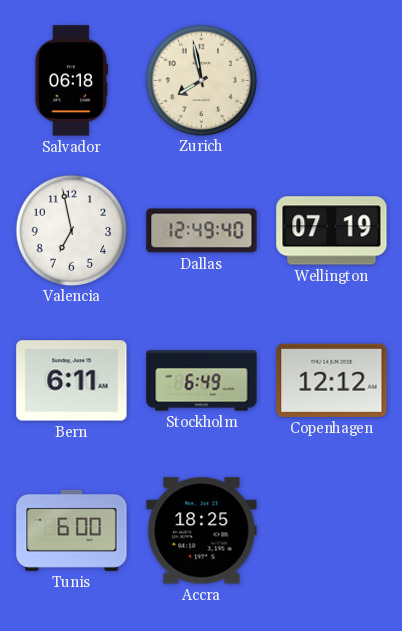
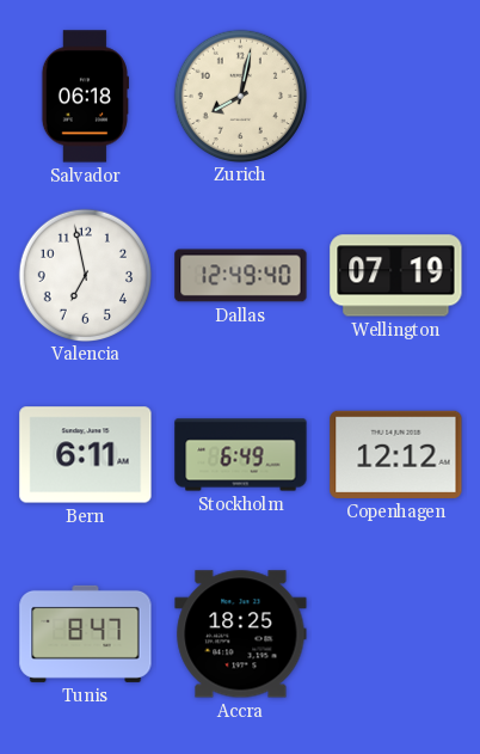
Zurich: 7:58 -> 8:02 (240, 96)
Tunis: 6:00 -> 8:47 (86, 633)
